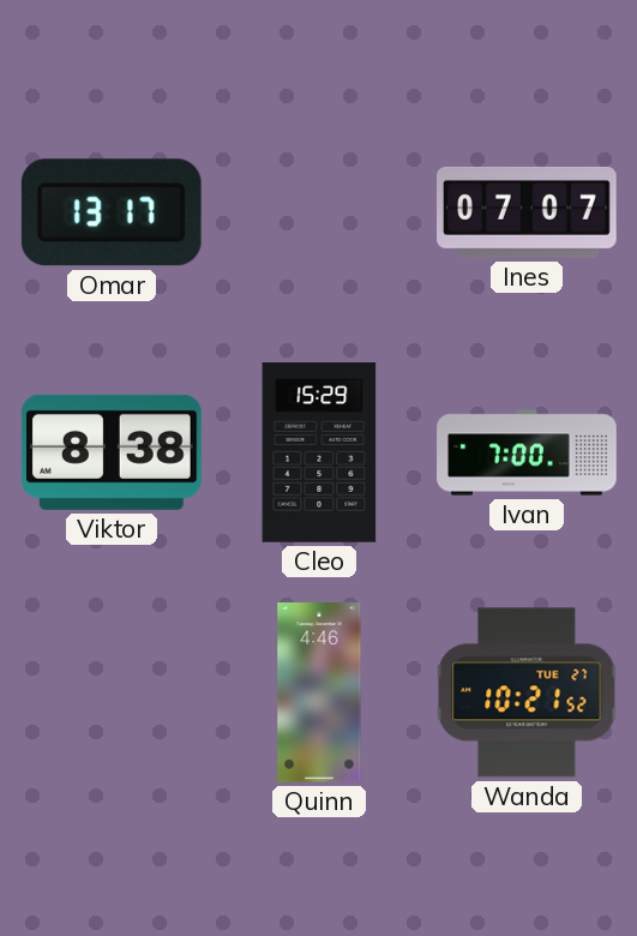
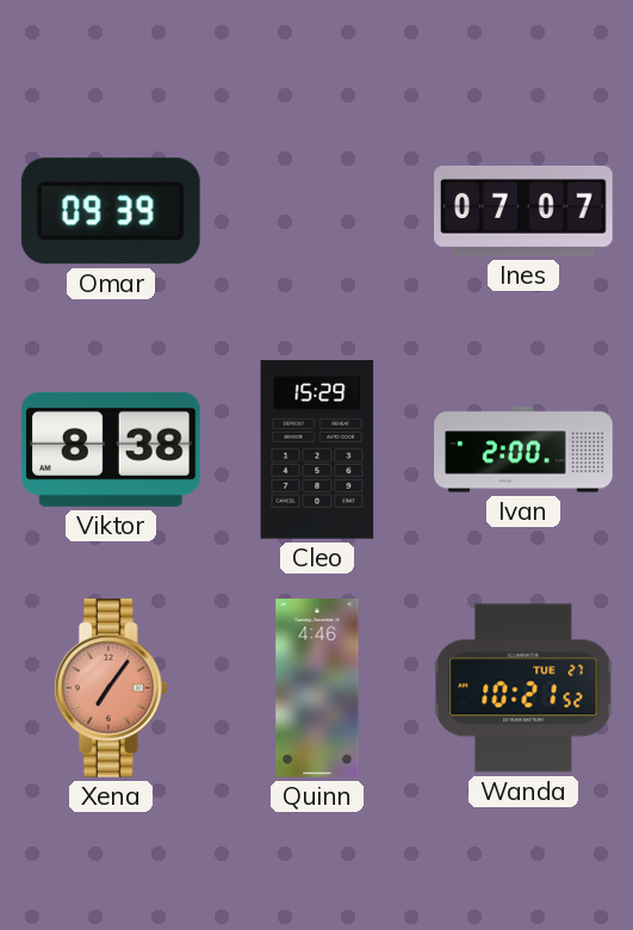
Omar: 13:17 -> 09:39 (111, 211)
Ivan: 7:00 -> 2:00 (523, 449)
Xena: none -> 7:06 (111, 689)
